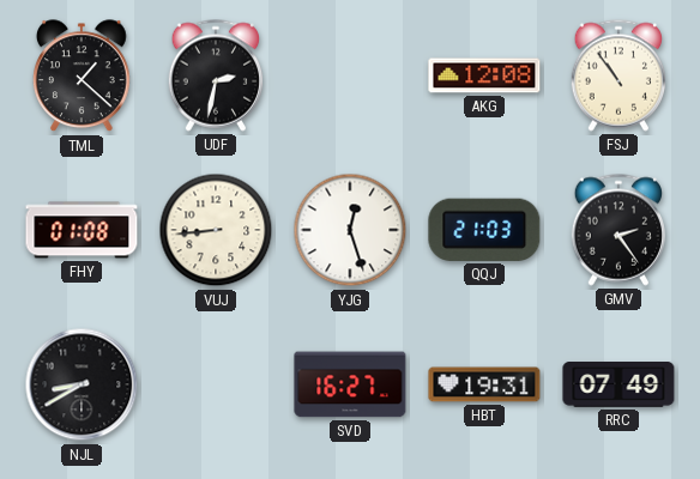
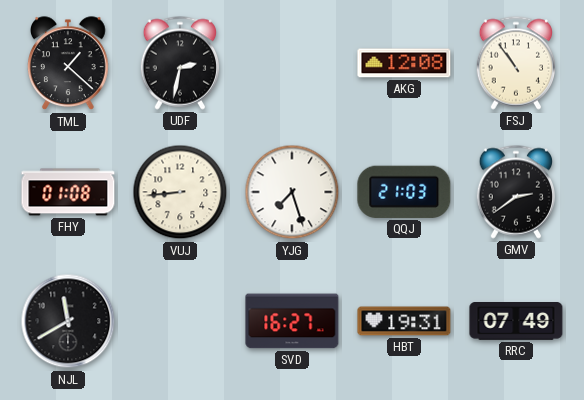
YJG: 12:27 -> 7:27 (292, 192)
GMV: 2:24 -> 2:39 (515, 192)
NJL: 8:40 -> 11:40 (68, 321)
